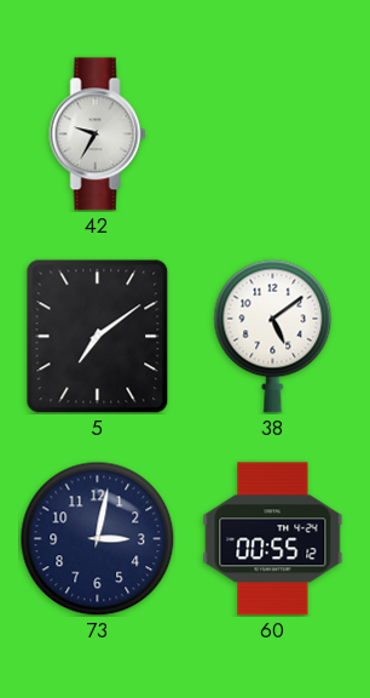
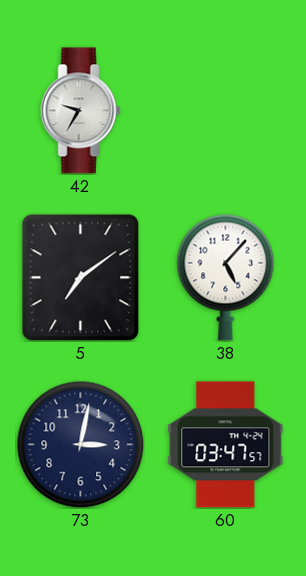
38: 5:09 -> 5:07 (226, 277)
60: 00:55 -> 03:47 (226, 445)
